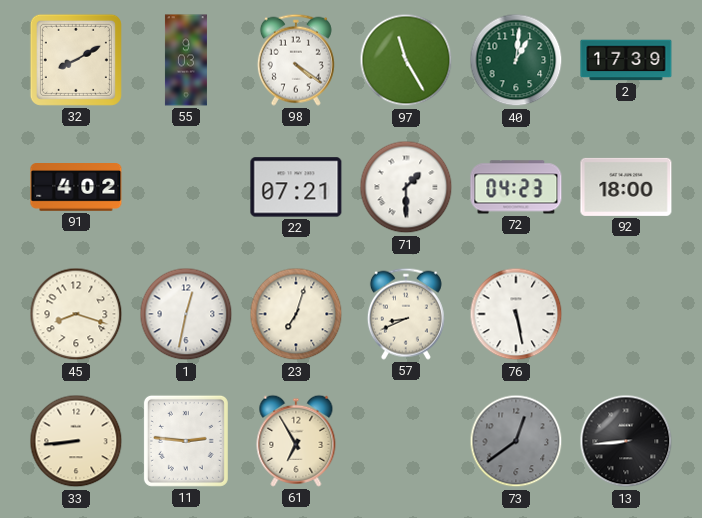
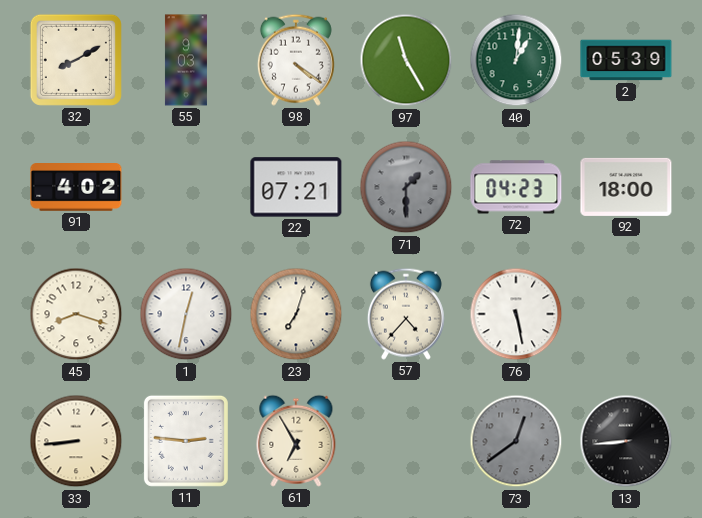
2: 17:39 -> 05:39 (626, 60)
71 dial: white -> grey (406, 187)
57: 8:41 -> 4:37 (406, 314)
